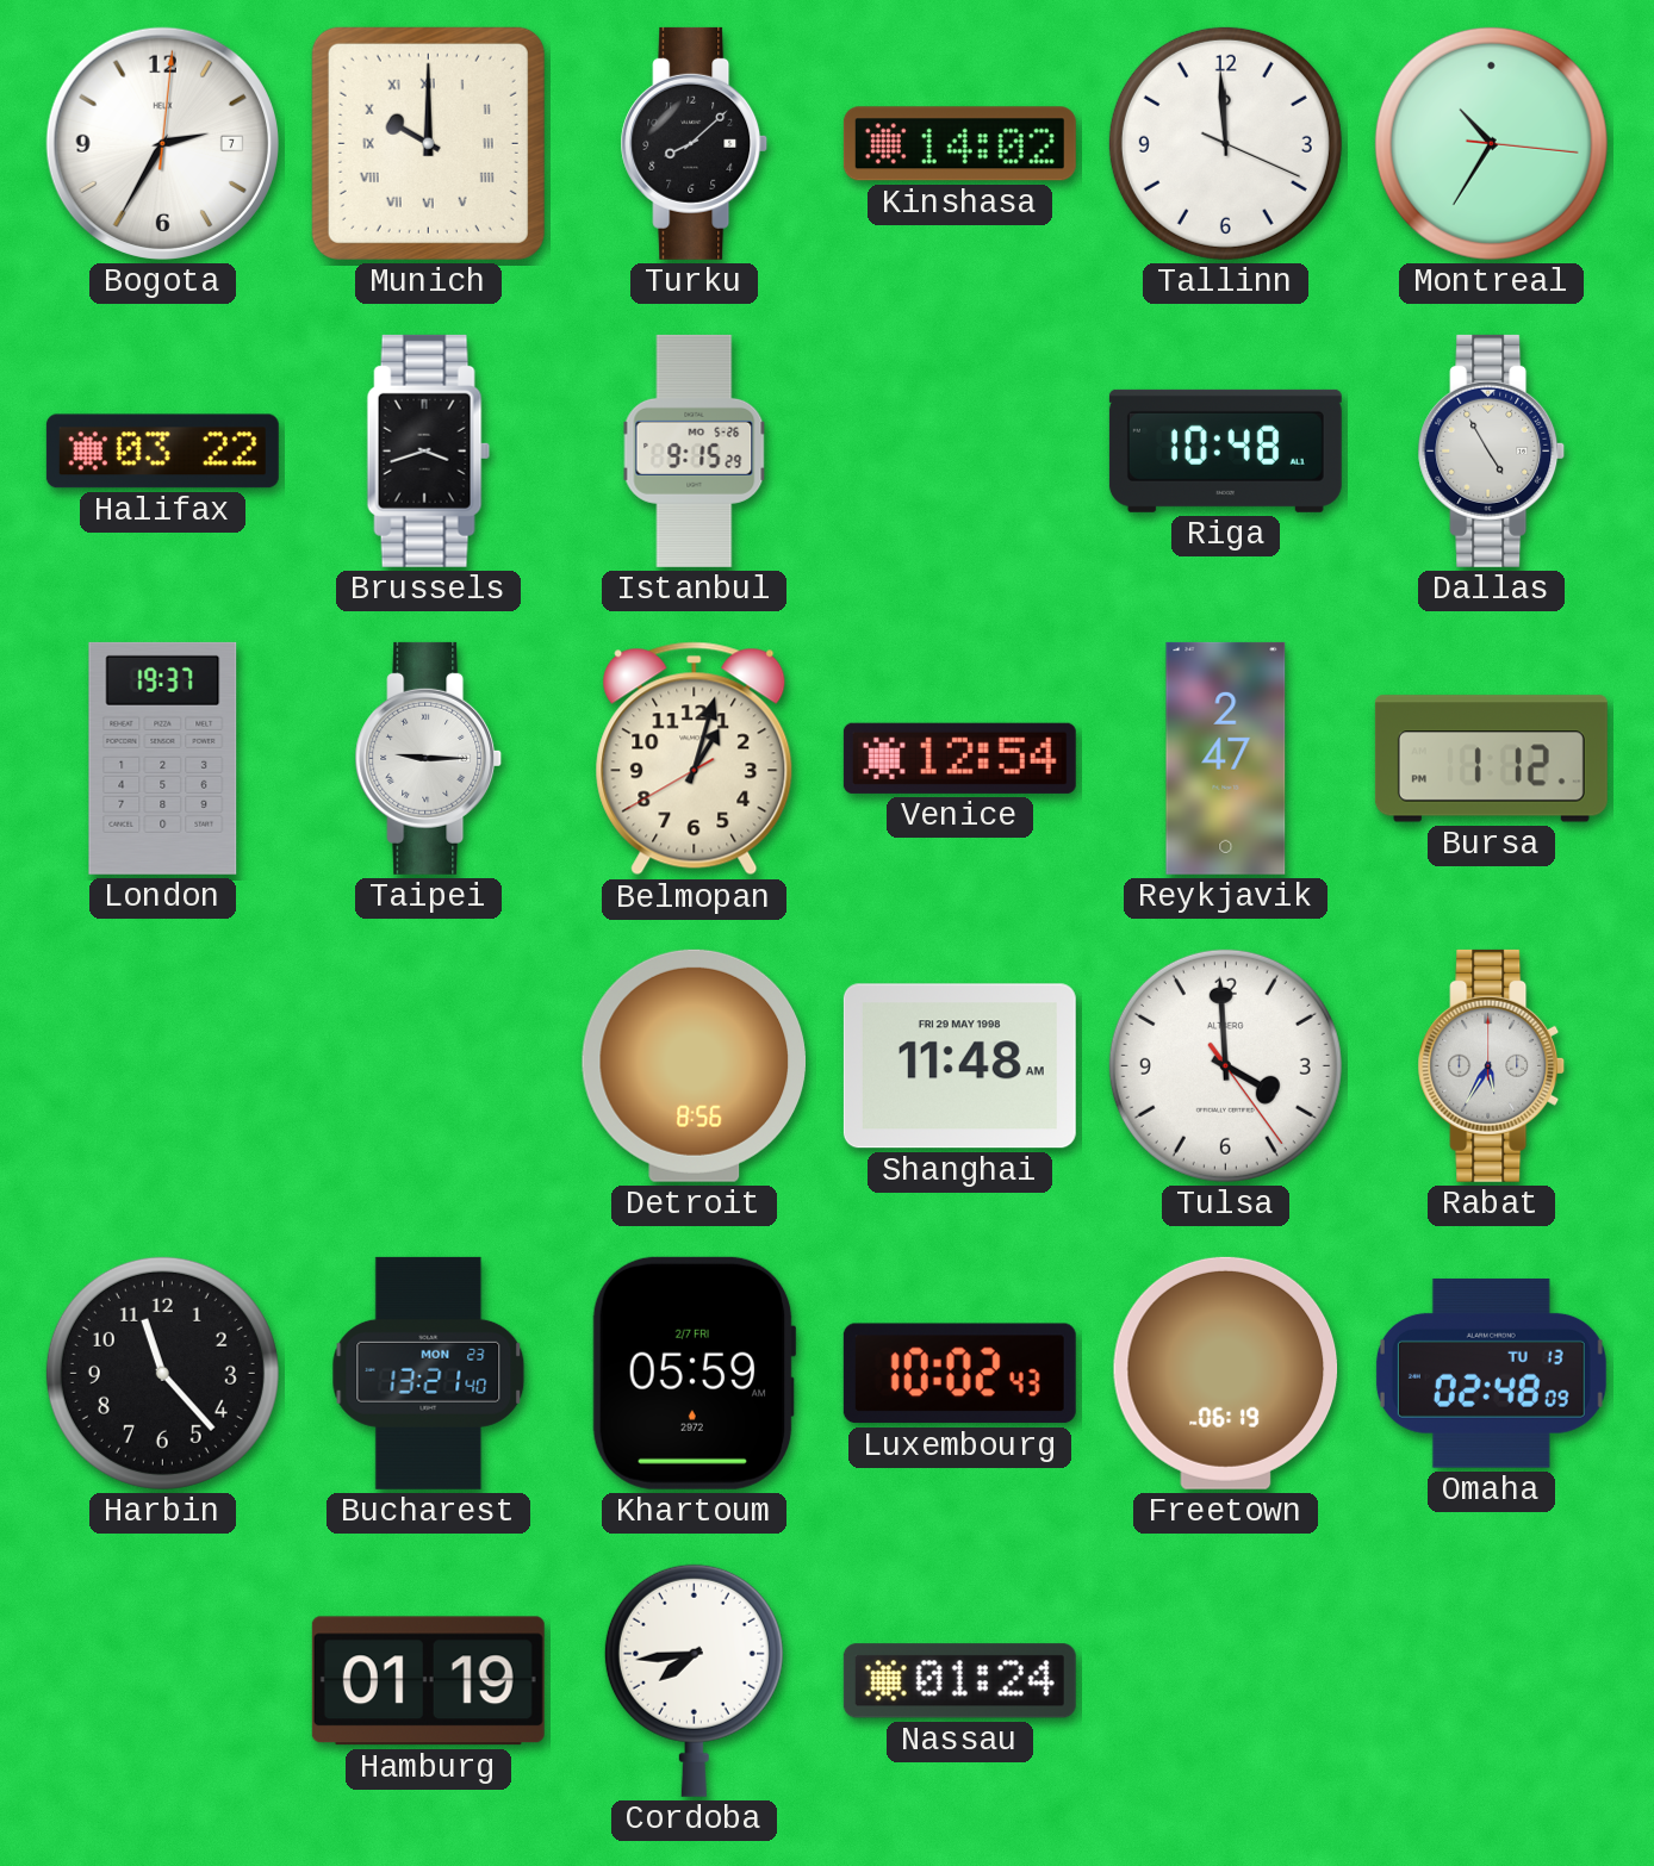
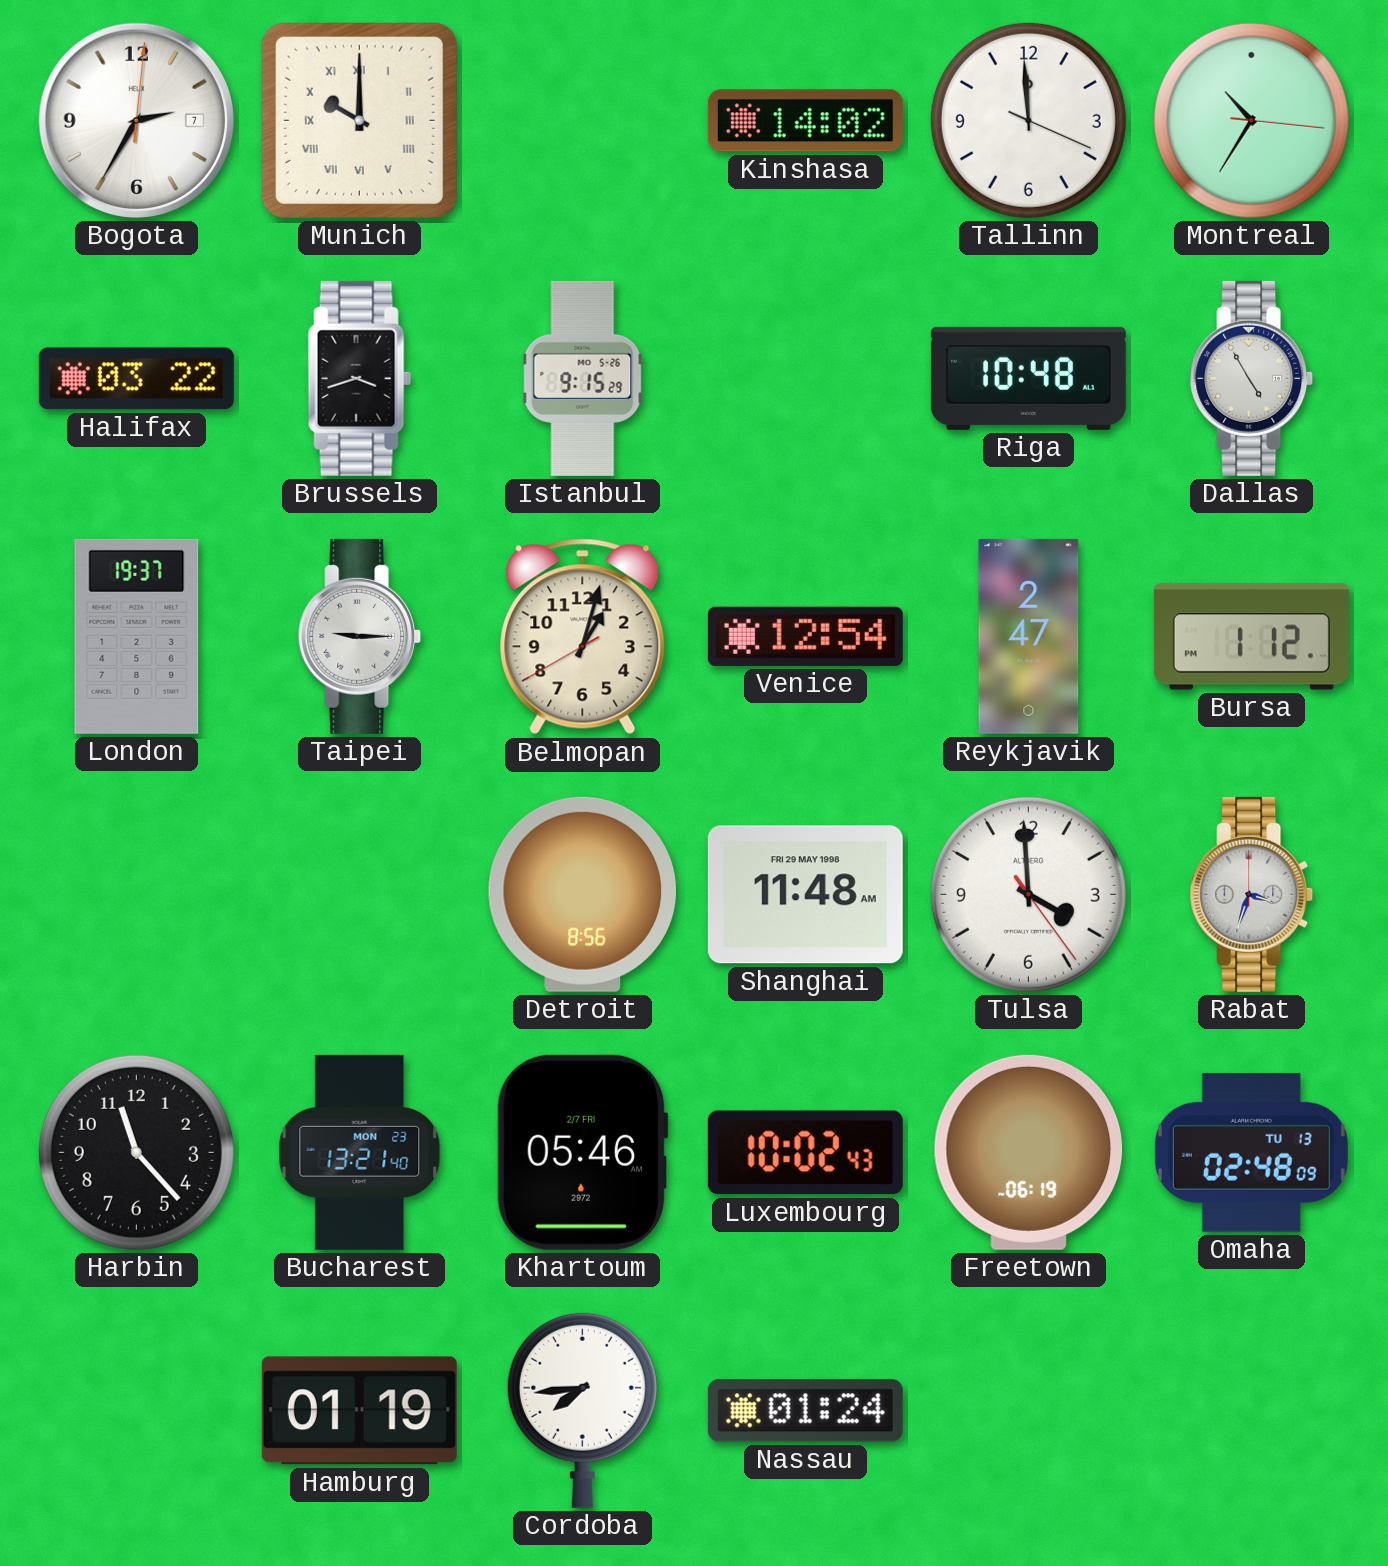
Turku: 8:08 -> none (695, 143)
Rabat: 5:35 -> 3:33 (1252, 894)
Khartoum: 05:59 -> 05:46 (582, 1152)
